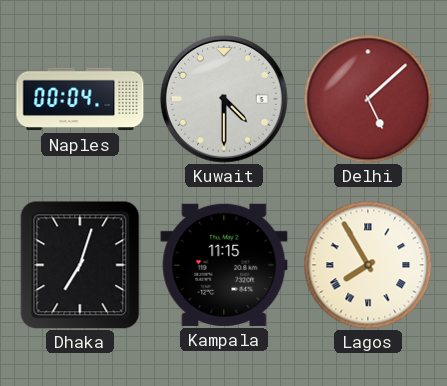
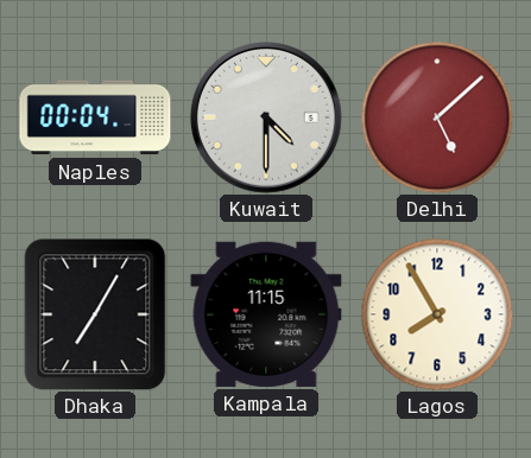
Dhaka: 7:03 -> 7:05 (95, 314)
Lagos numerals: Roman -> Arabic (437, 314)
